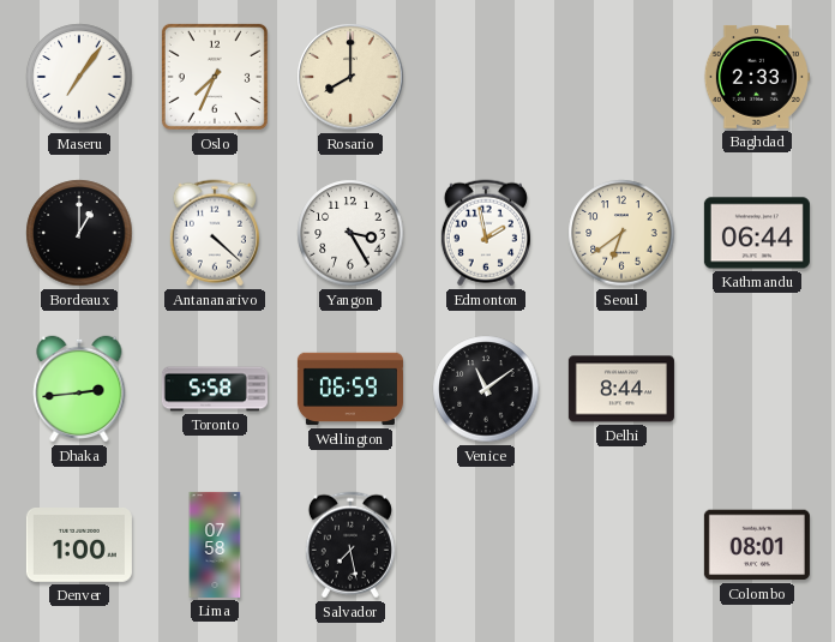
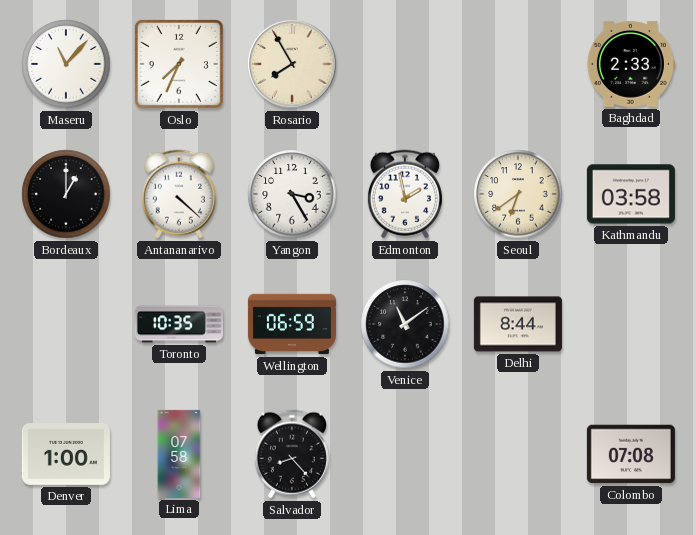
Maseru: 7:06 -> 11:07 (66, 64)
Rosario: 8:00 -> 7:55 (292, 64)
Kathmandu: 06:44 -> 03:58 (631, 194)
Dhaka: 2:44 -> none (79, 389)
Toronto: 5:58 -> 10:35 (179, 324)
Salvador: 7:28 -> 8:23 (292, 454)
Colombo: 08:01 -> 07:08 (631, 454)
